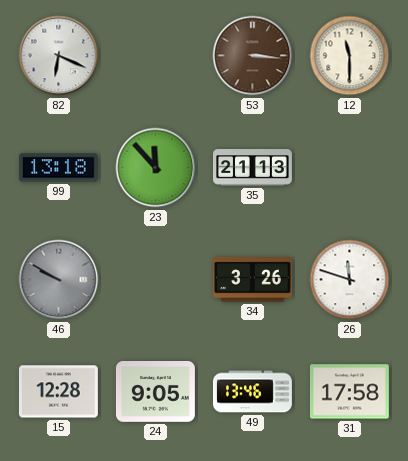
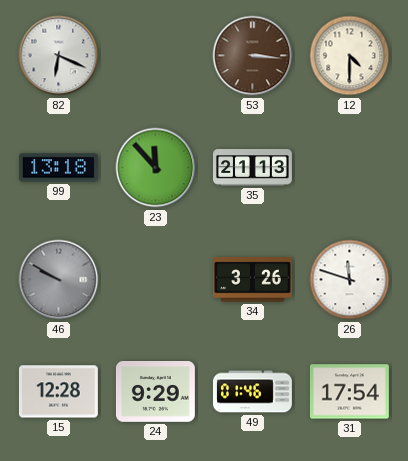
12: 11:30 -> 4:30 (350, 56)
24: 9:05 -> 9:29 (155, 392)
49: 13:46 -> 01:46 (252, 392)
31: 17:58 -> 17:54 (349, 392)
